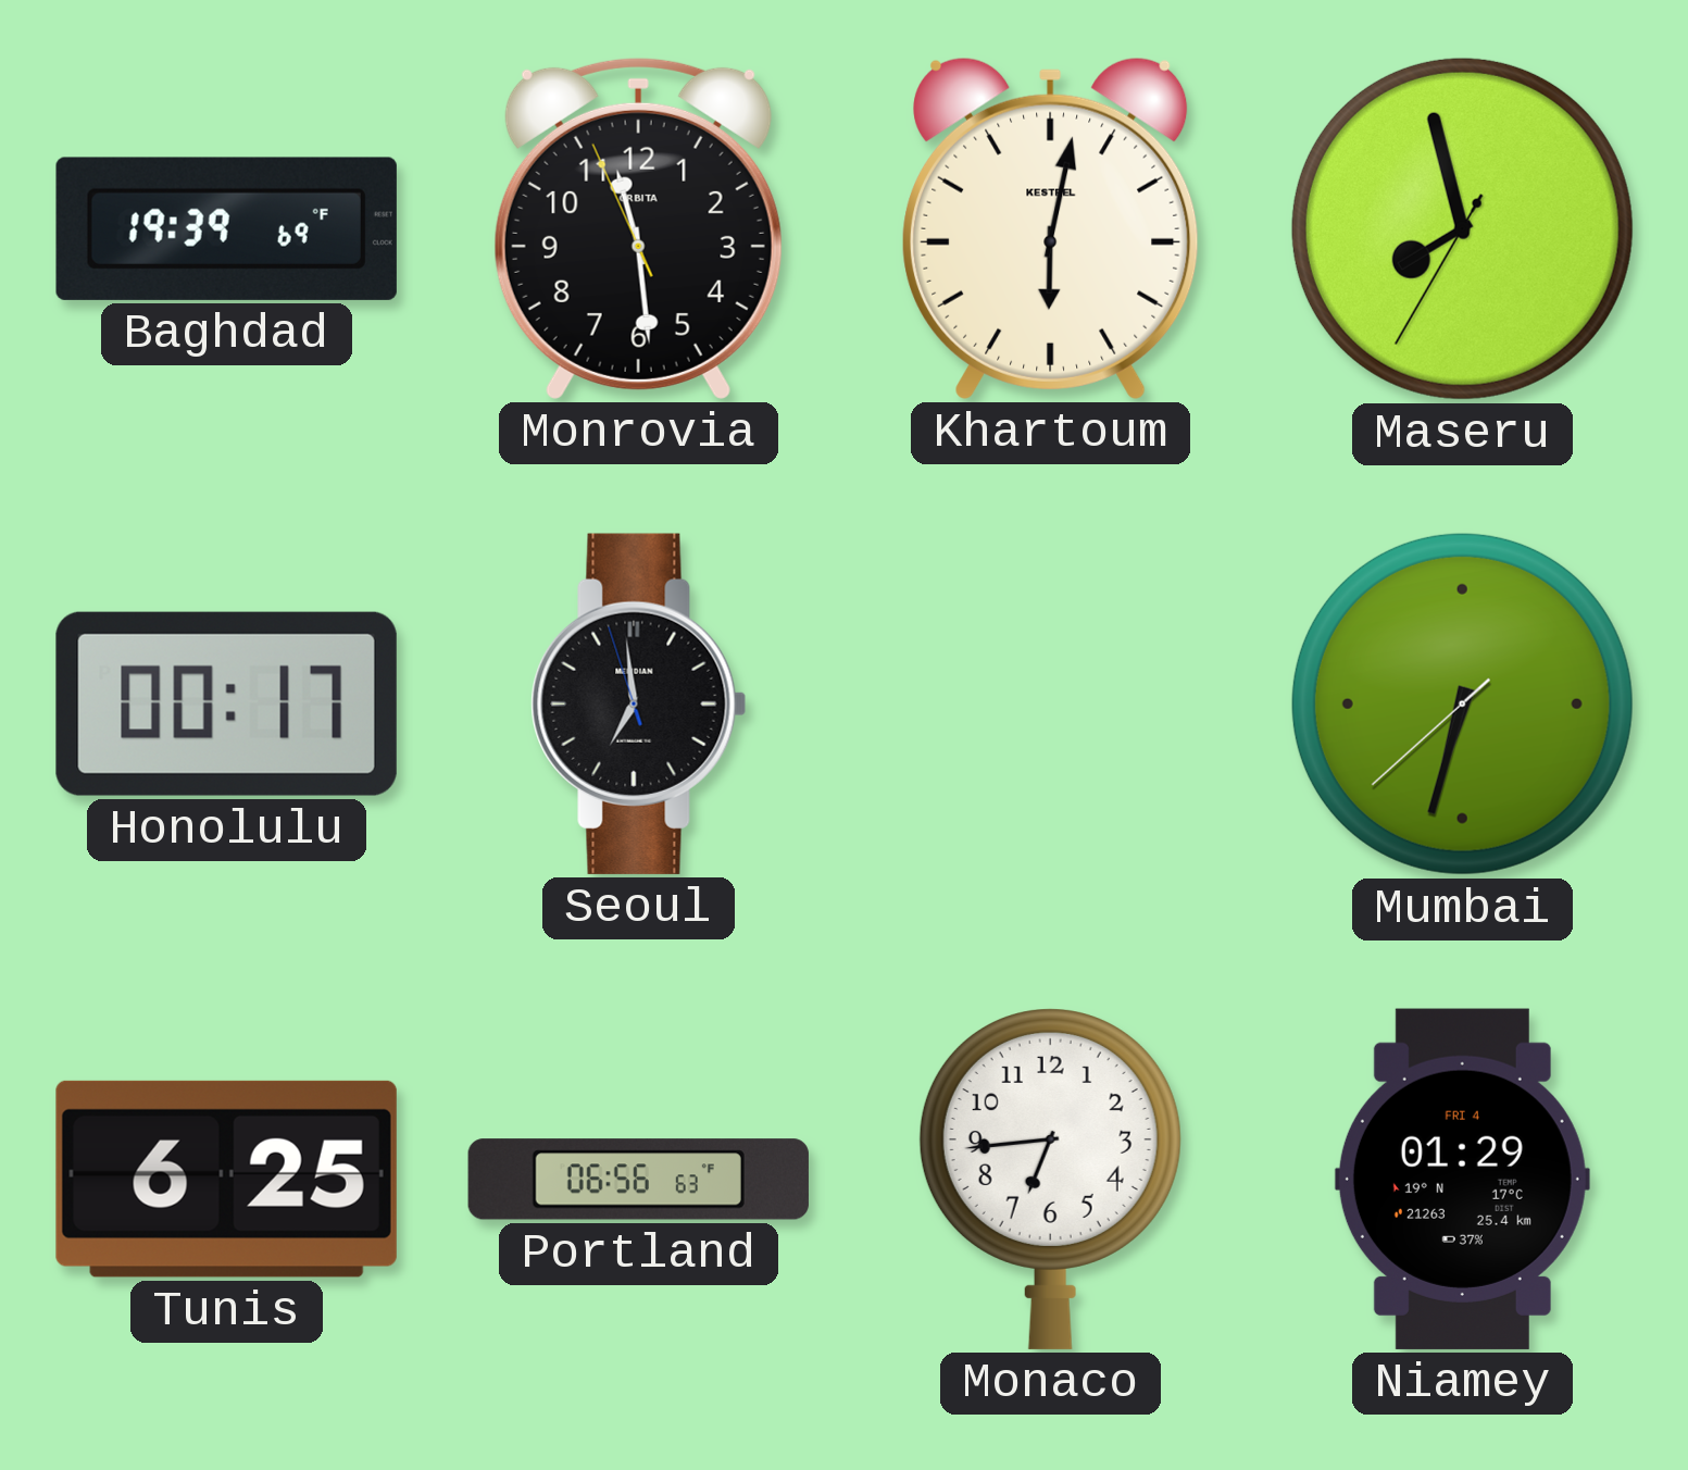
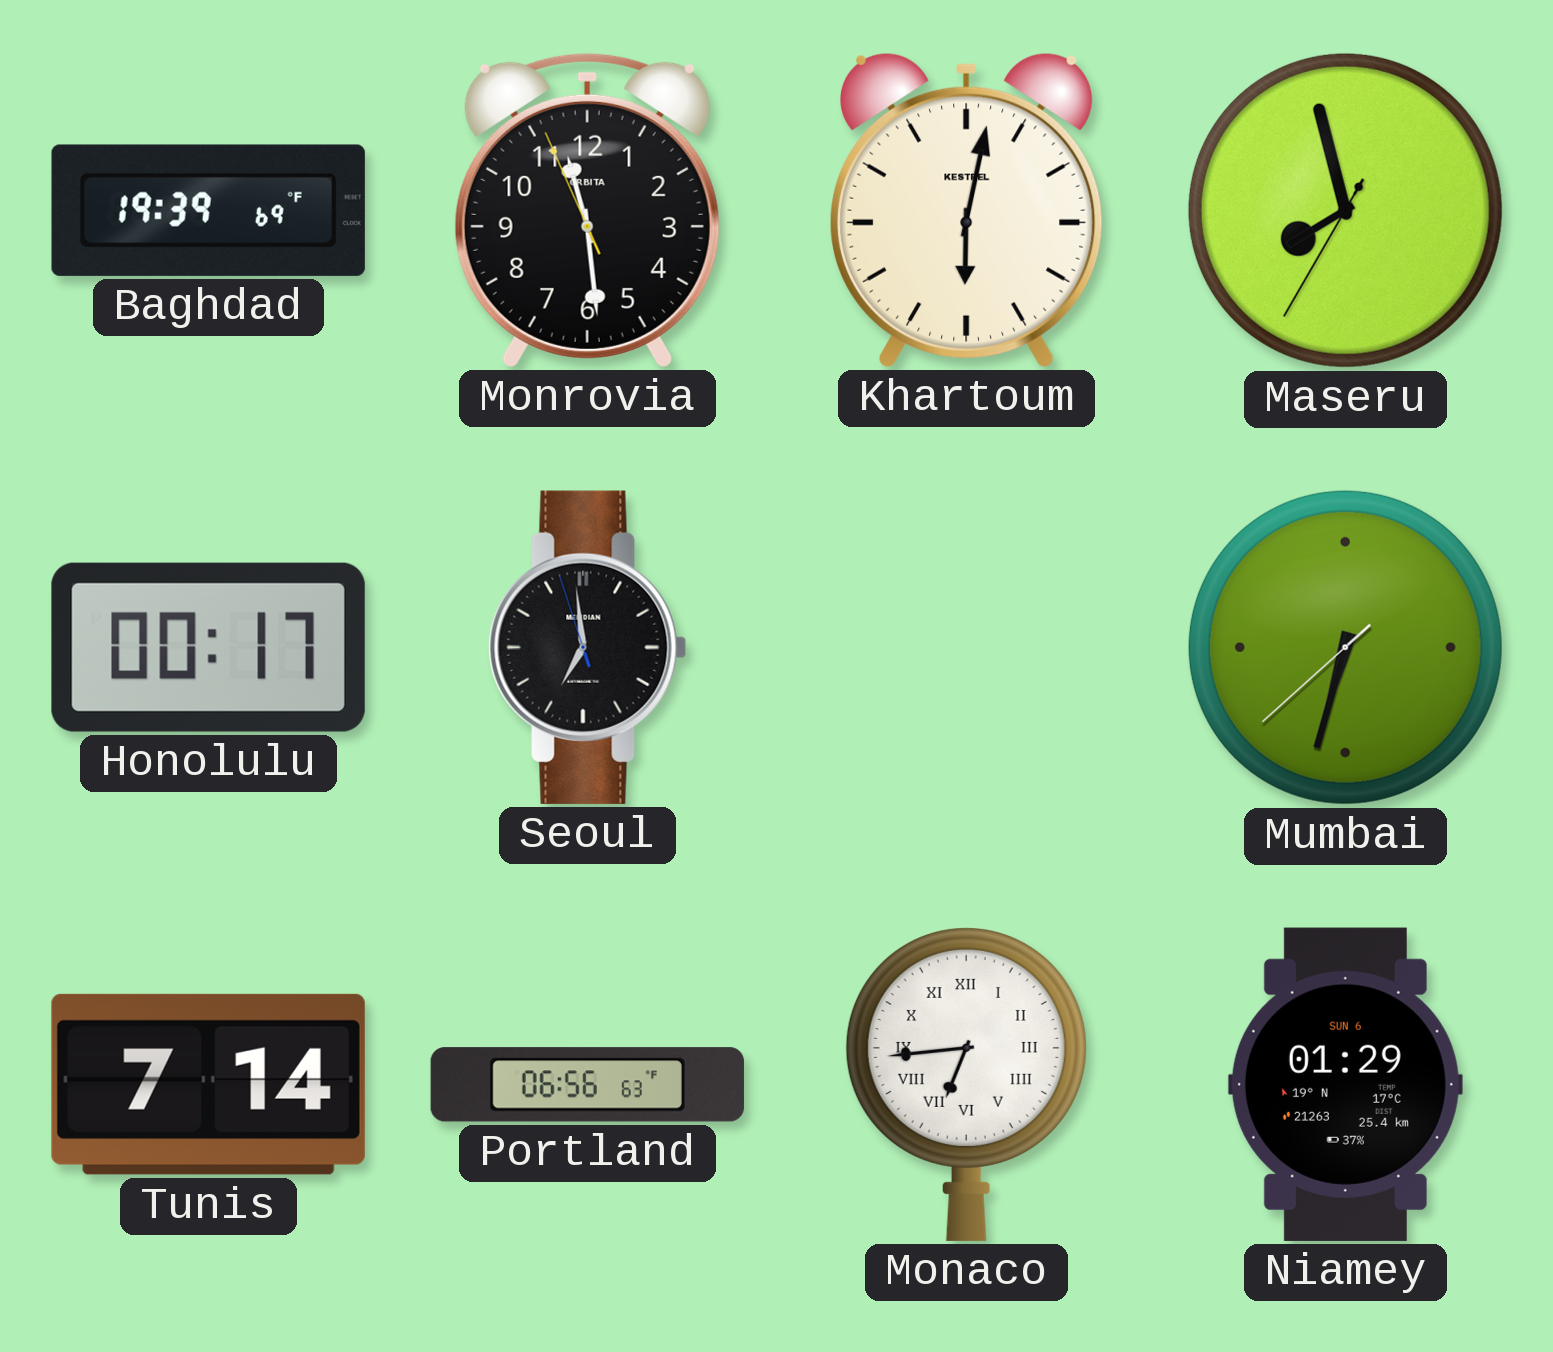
Tunis: 6:25 -> 7:14 (208, 1084)
Monaco numerals: Arabic -> Roman (966, 1085)
Niamey date: FRI 4 -> SUN 6 (1345, 1084)
